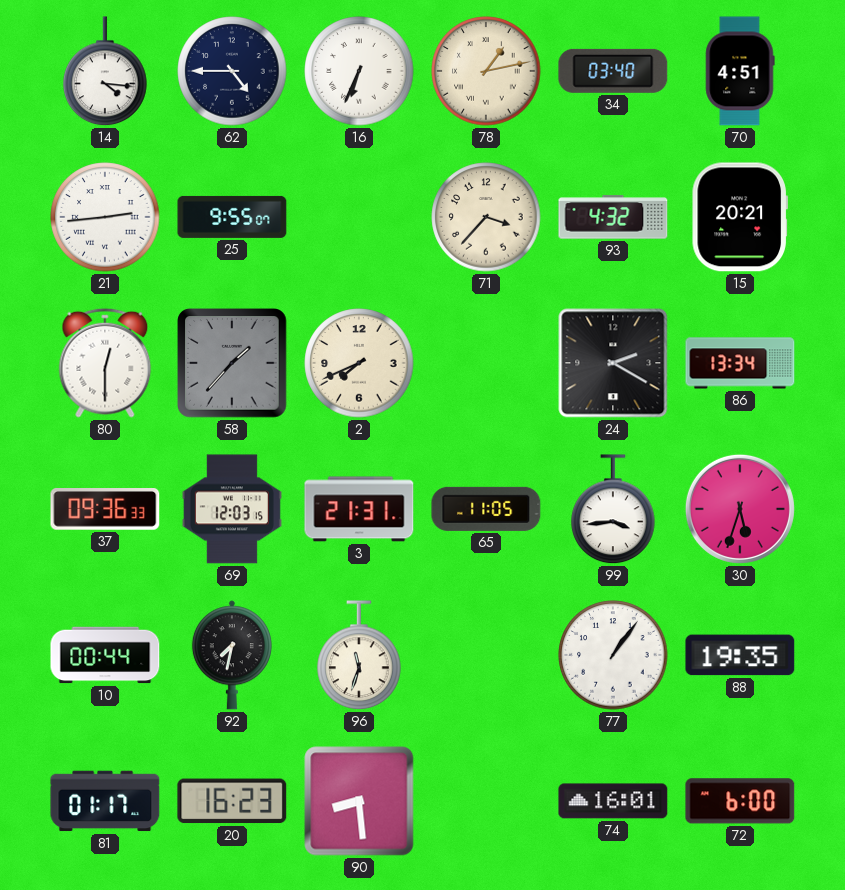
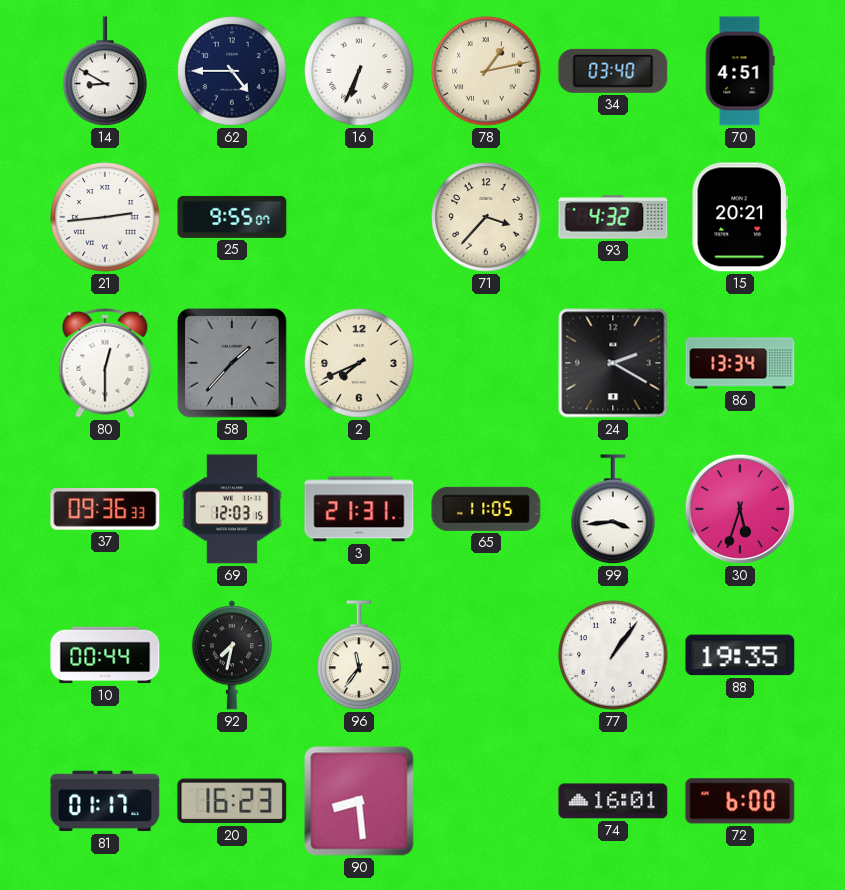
14: 4:16 -> 8:50 (105, 72)
96: 11:33 -> 11:36 (359, 656)
